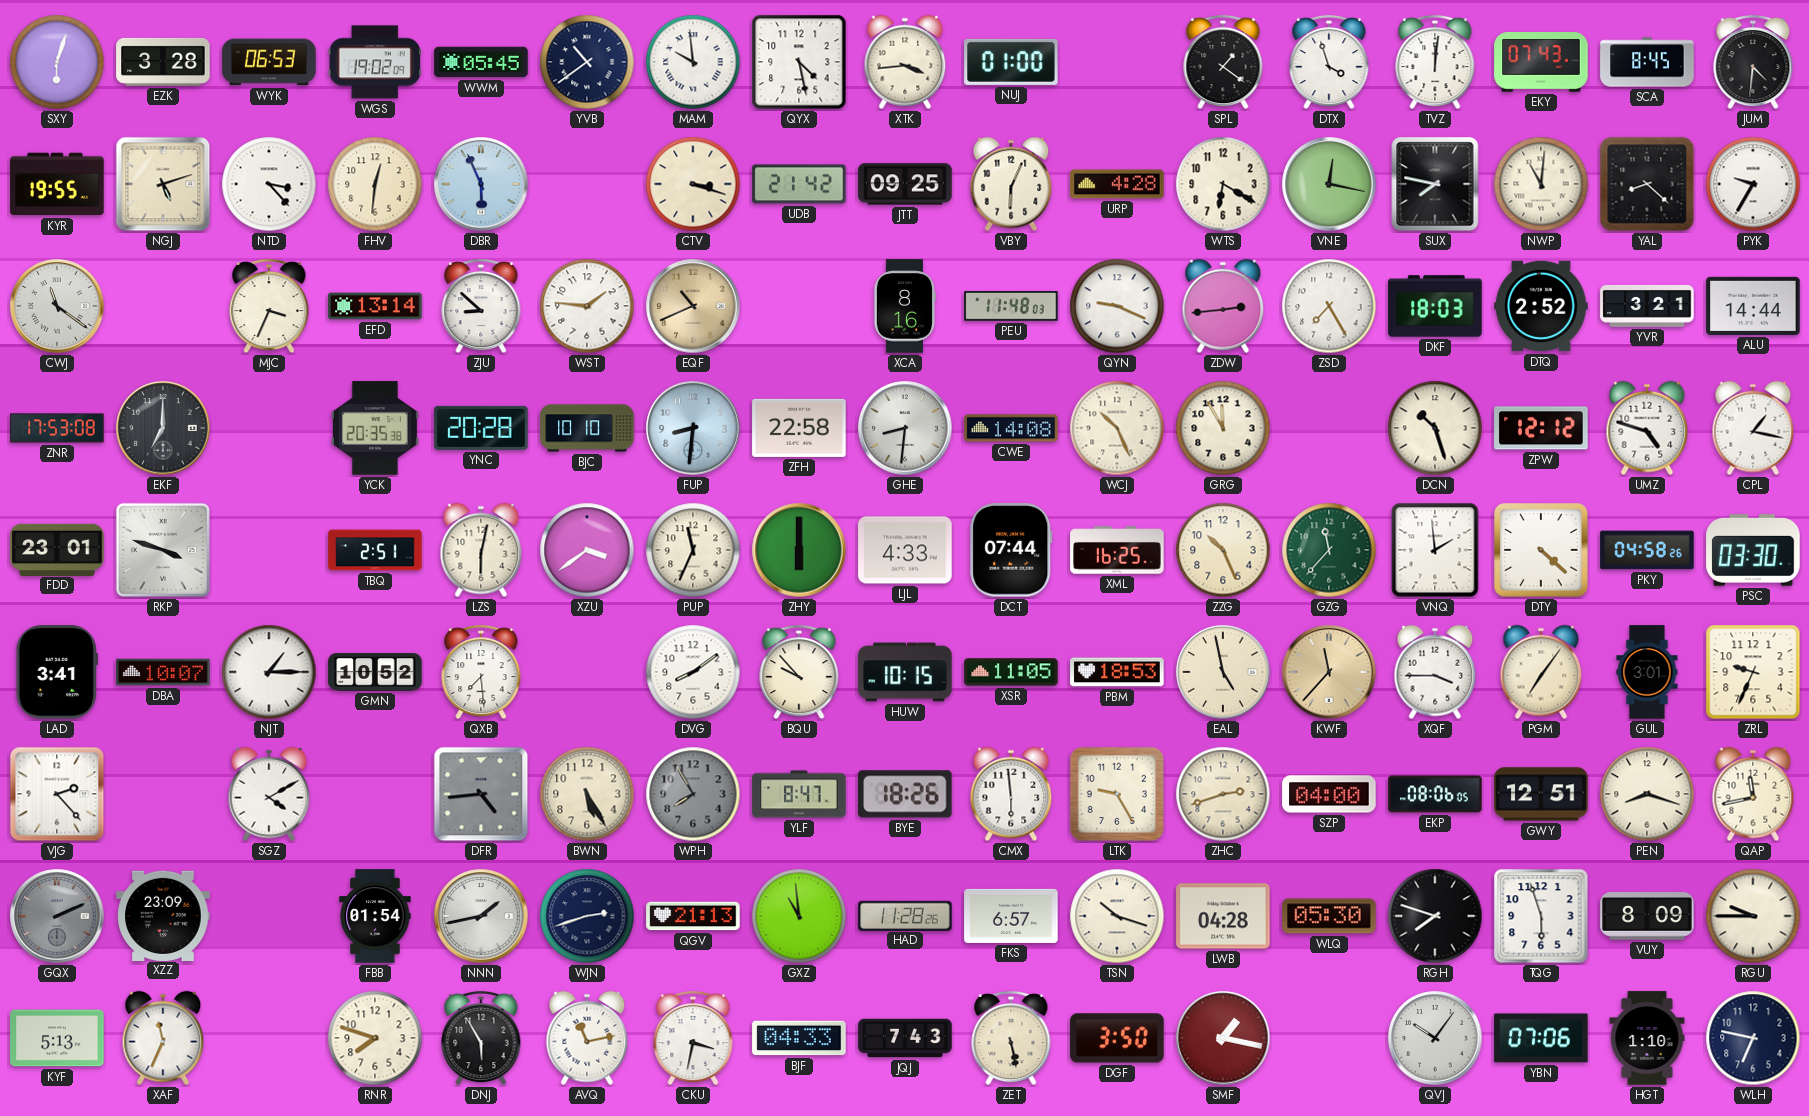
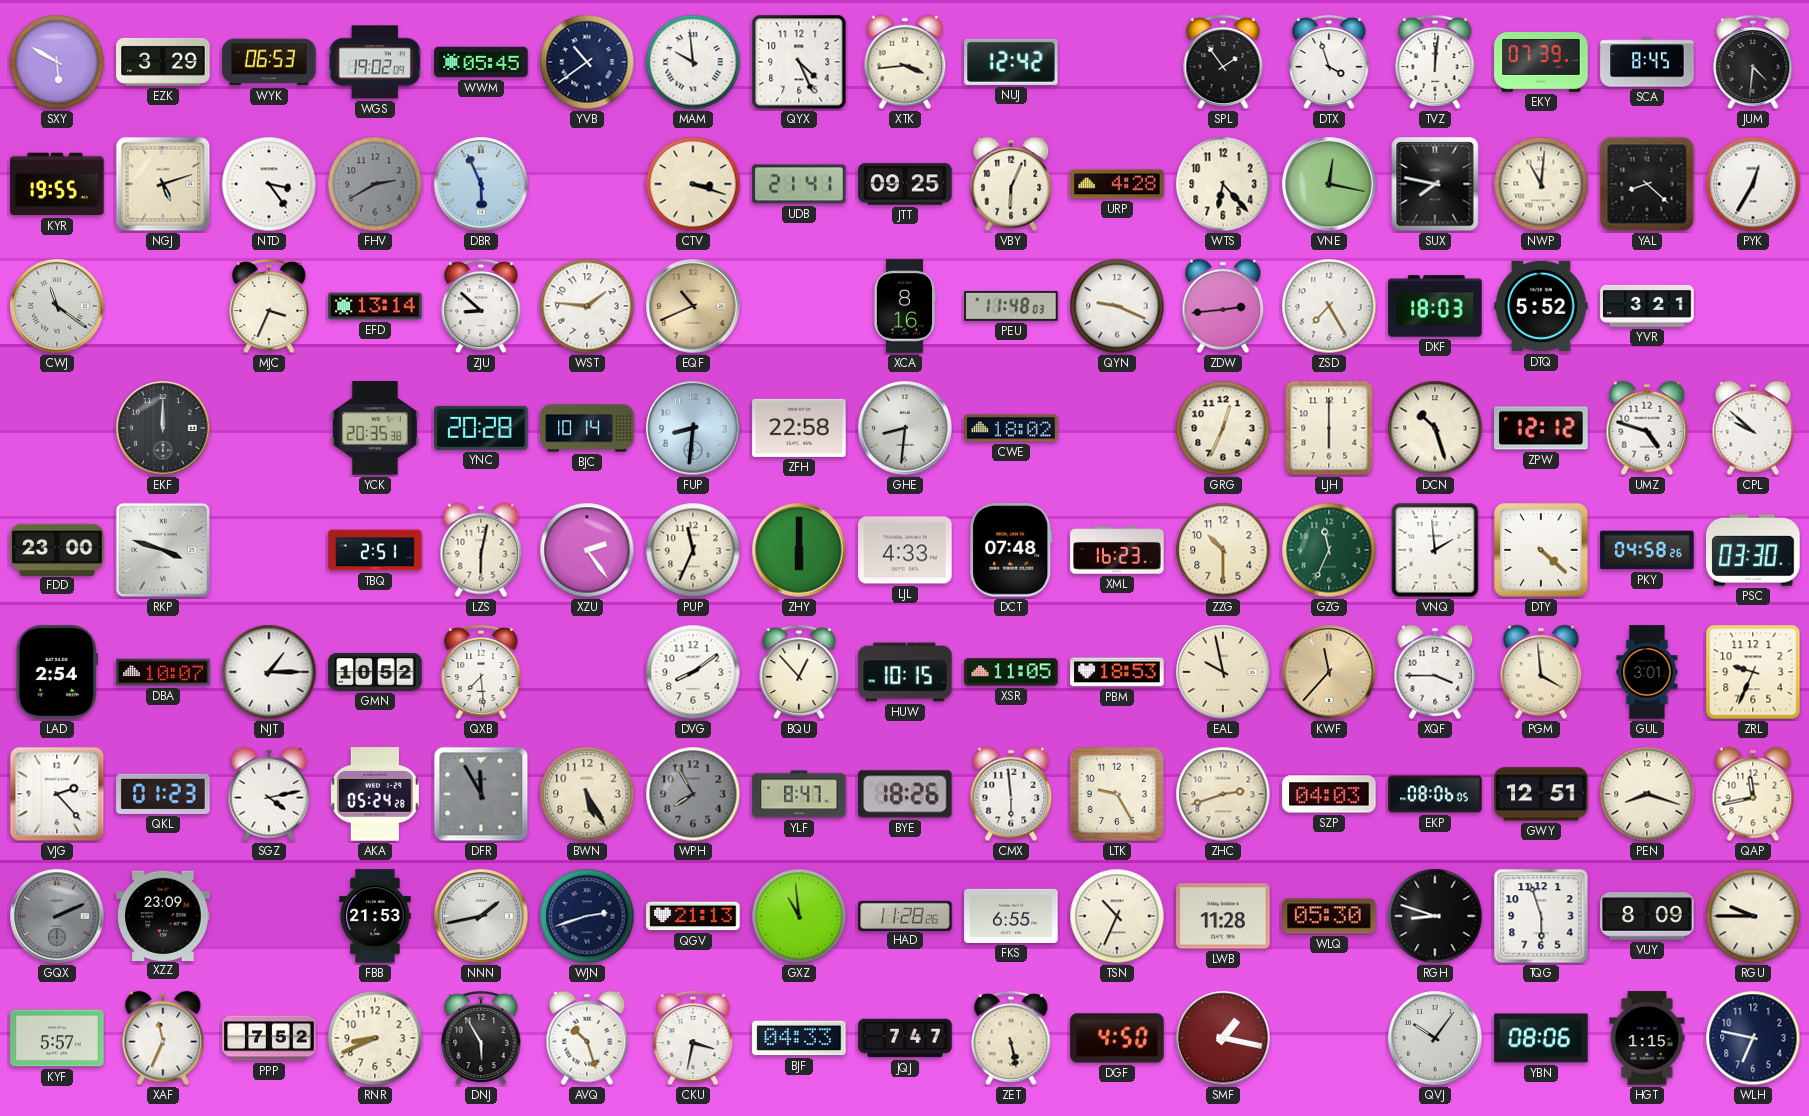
SXY: 6:03 -> 5:50 (57, 62)
EZK: 3:28 -> 3:29 (163, 62)
QYX: 4:28 -> 4:26 (799, 62)
NUJ: 01:00 -> 12:42 (1011, 62)
SPL: 1:21 -> 1:54 (1223, 62)
EKY: 07:43 -> 07:39 (1541, 62)
NTD: 3:23 -> 3:24 (269, 184)
FHV: 12:31 -> 2:40 (375, 184)
FHV dial: cream -> grey (375, 184)
UDB: 21:42 -> 21:41 (799, 184)
WTS: 6:20 -> 6:23 (1223, 184)
PYK: 9:35 -> 12:35 (1753, 184)
DTQ: 2:52 -> 5:52 (1541, 306)
ALU: 14:44 -> none (1753, 306)
ZNR: 17:53 -> none (57, 428)
EKF: 7:00 -> 12:00 (163, 428)
BJC: 10:10 -> 10:14 (587, 428)
CWE: 14:08 -> 18:02 (1011, 428)
WCJ: 10:26 -> none (1117, 428)
GRG: 11:55 -> 12:34 (1223, 428)
LJH: none -> 6:00 (1329, 428)
CPL: 1:17 -> 9:52 (1753, 428)
FDD: 23:01 -> 23:00 (57, 549)
XZU: 3:39 -> 2:24 (587, 550)
DCT: 07:44 -> 07:48 (1011, 550)
XML: 16:25 -> 16:23 (1117, 550)
ZZG: 10:26 -> 10:30 (1223, 550)
GZG: 11:37 -> 11:34 (1329, 550)
LAD: 3:41 -> 2:54 (57, 672)
BQU: 9:53 -> 12:53 (799, 672)
EAL: 4:58 -> 9:58 (1223, 672)
PGM: 7:06 -> 3:59 (1541, 672)
QKL: none -> 01:23 (163, 794)
SGZ: 4:10 -> 4:13 (269, 794)
AKA: none -> 05:24 (375, 794)
DFR: 4:44 -> 11:55 (481, 794)
SZP: 04:00 -> 04:03 (1329, 794)
FBB: 01:54 -> 21:53 (375, 916)
FKS: 6:57 -> 6:55 (1011, 916)
TSN: 10:18 -> 10:34 (1117, 916)
LWB: 04:28 -> 11:28 (1223, 916)
RGH: 7:48 -> 8:48 (1435, 916)
KYF: 5:13 -> 5:57 (57, 1038)
PPP: none -> 7:52 (269, 1038)
RNR: 7:48 -> 8:41 (375, 1038)
AVQ: 11:13 -> 10:27 (587, 1038)
JQJ: 7:43 -> 7:47 (905, 1038)
DGF: 3:50 -> 4:50 (1117, 1038)
YBN: 07:06 -> 08:06 (1541, 1038)
HGT: 1:10 -> 1:15 (1647, 1038)
